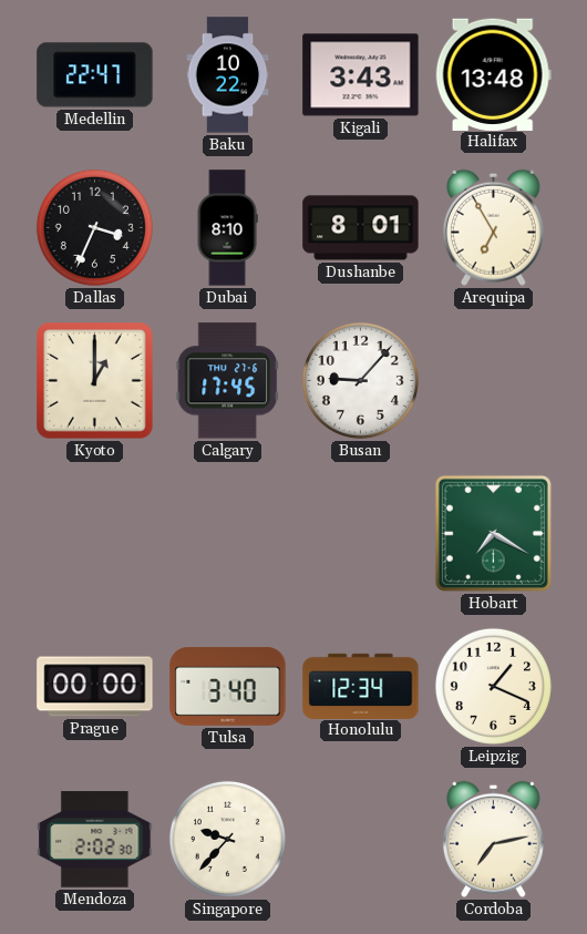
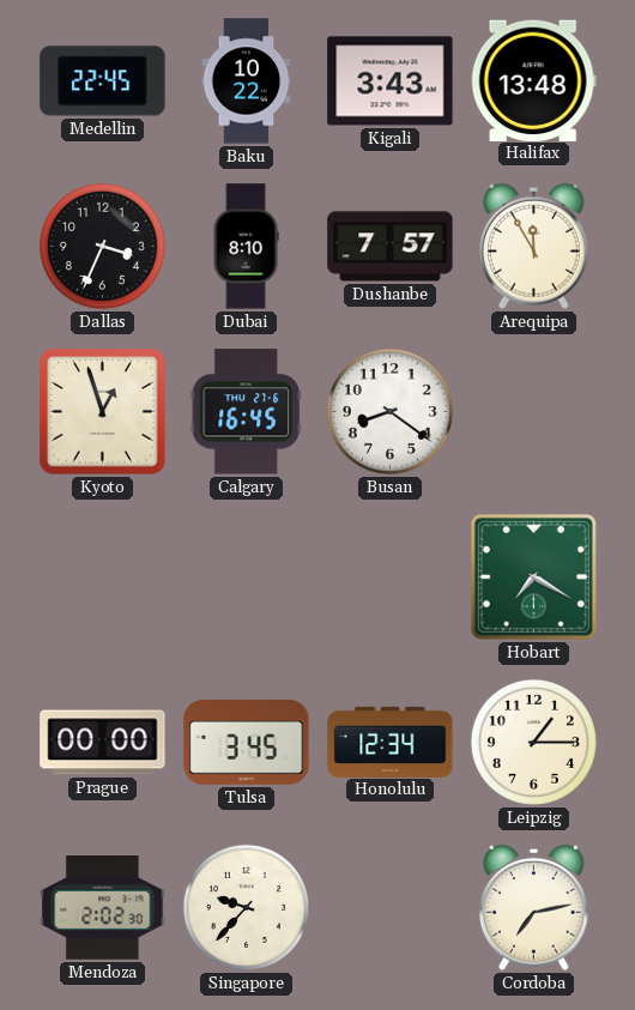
Medellin: 22:47 -> 22:45 (103, 81)
Dushanbe: 8:01 -> 7:57 (391, 247)
Arequipa: 6:55 -> 11:55 (533, 246)
Kyoto: 1:00 -> 12:57 (103, 412)
Calgary: 17:45 -> 16:45 (246, 412)
Busan: 9:07 -> 8:21 (389, 411)
Tulsa: 3:40 -> 3:45 (247, 742)
Leipzig: 1:19 -> 1:15 (533, 742)
